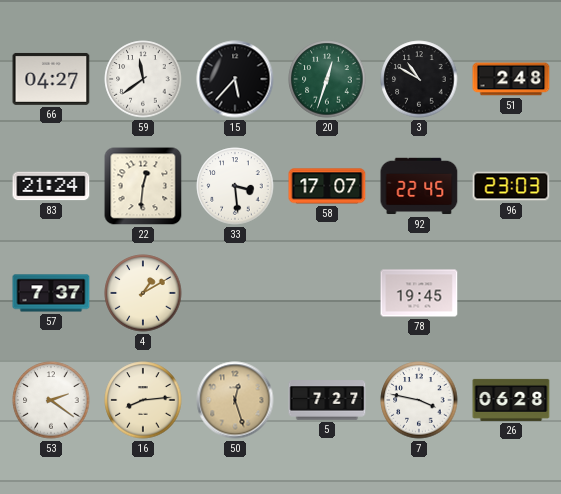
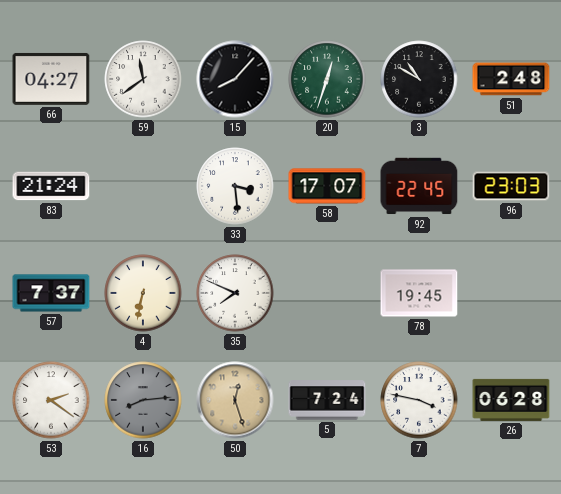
15: 5:37 -> 8:07 (235, 79)
22: 12:31 -> none (143, 186)
4: 1:10 -> 6:32 (143, 293)
35: none -> 7:49 (235, 293)
16 dial: cream -> grey (143, 400)
5: 7:27 -> 7:24 (327, 400)
